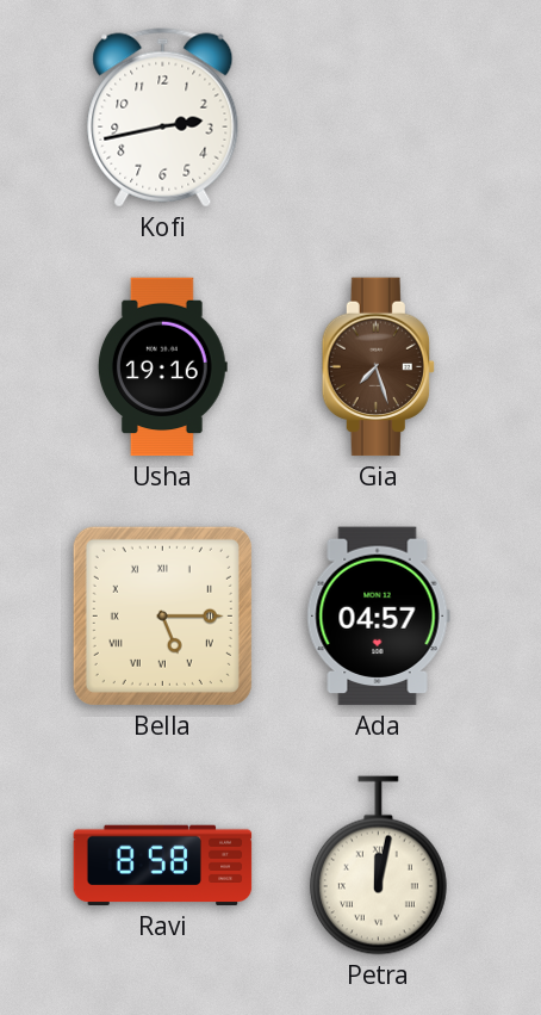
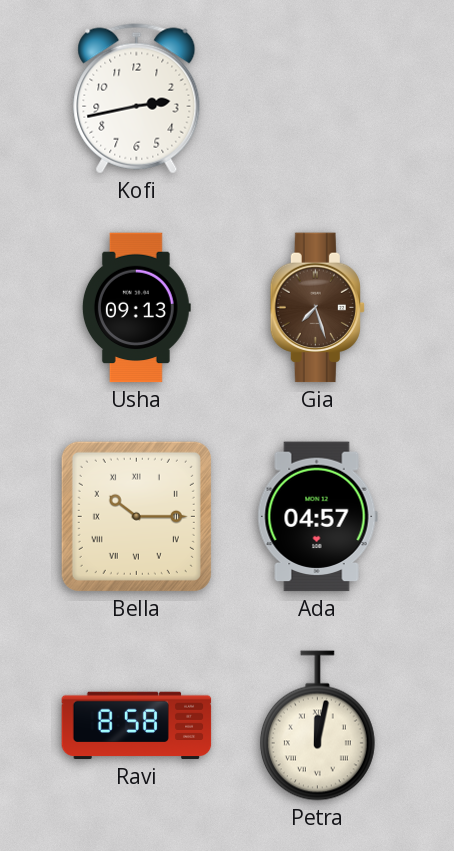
Usha: 19:16 -> 09:13 (136, 308)
Bella: 5:15 -> 10:15 (136, 516)
